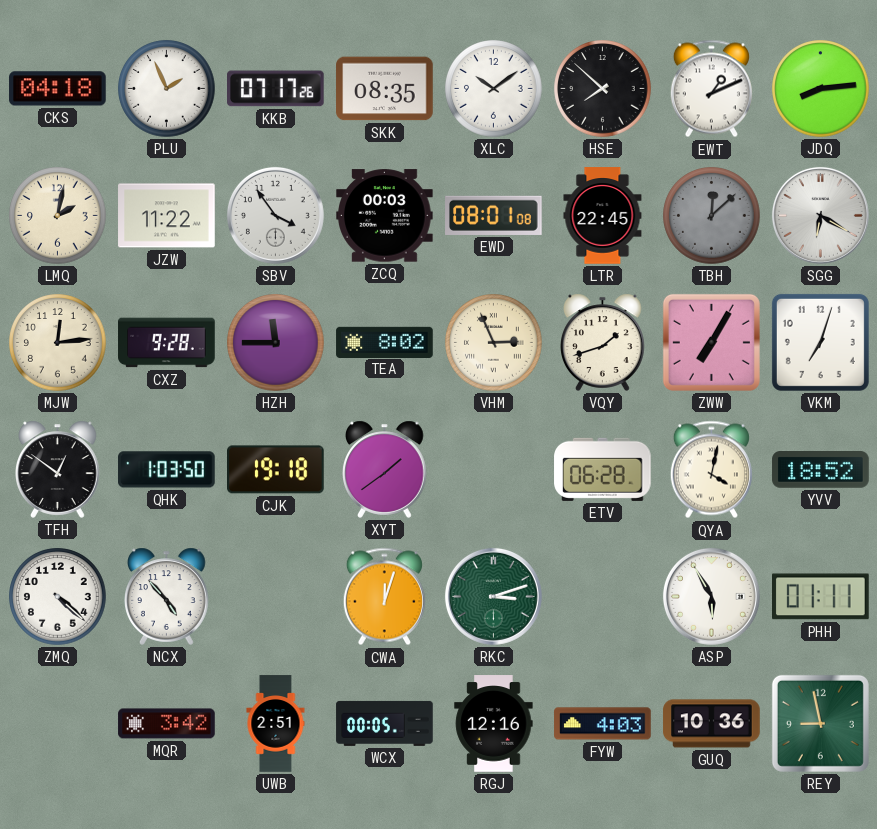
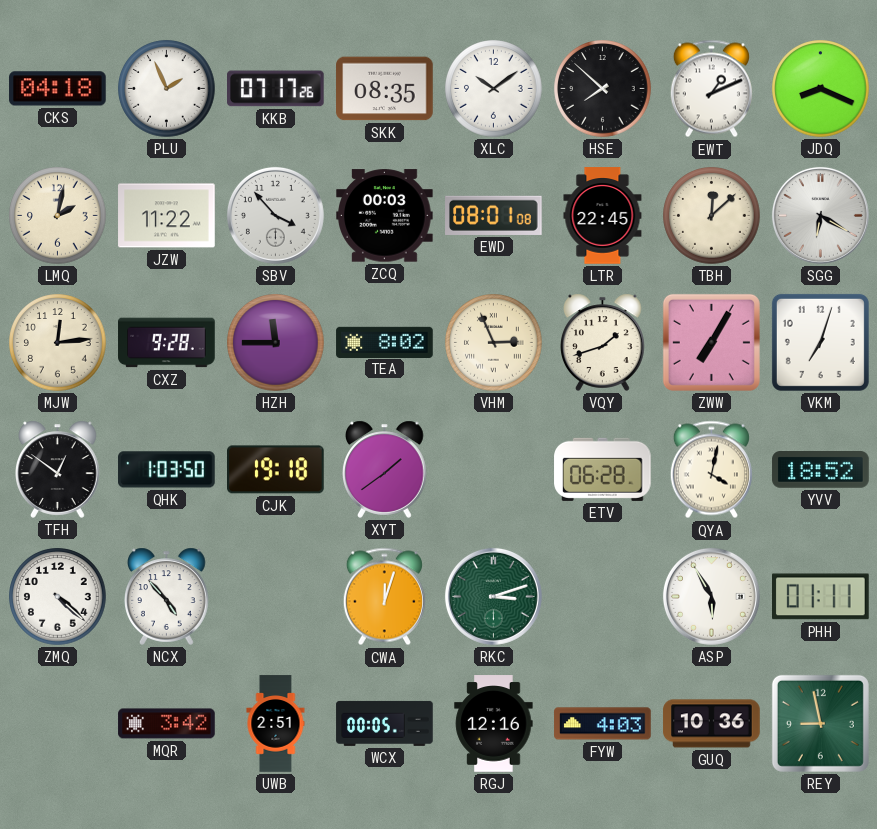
JDQ: 8:14 -> 8:19 (821, 89)
SBV: 3:54 -> 3:53 (275, 215)
TBH dial: grey -> cream (712, 216)
